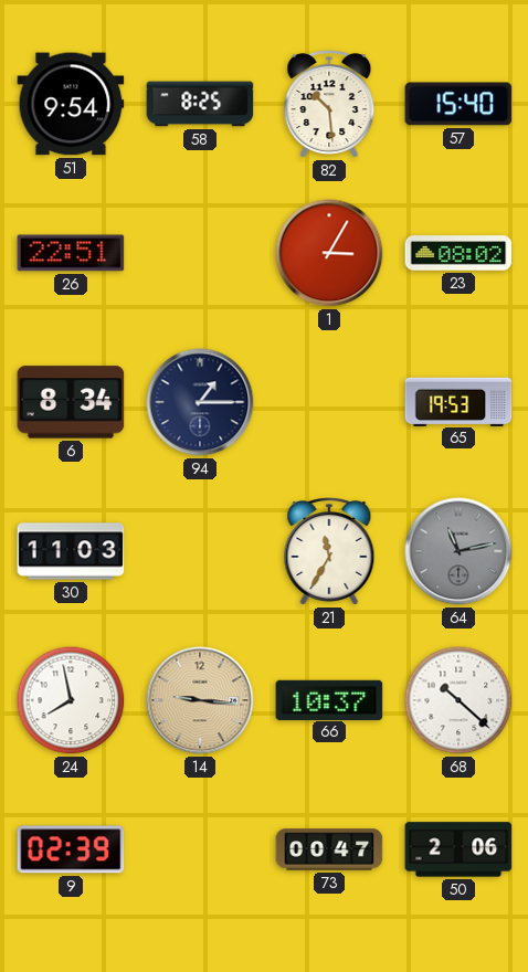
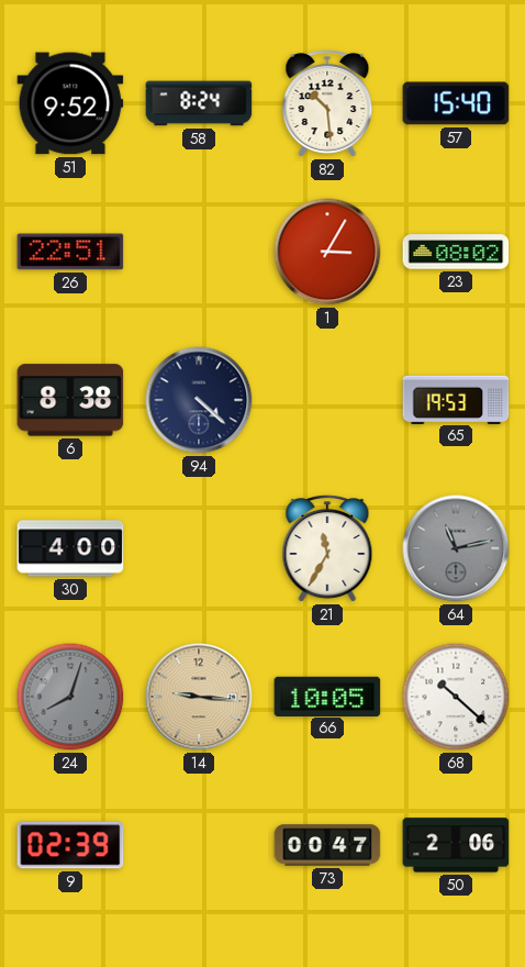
51: 9:54 -> 9:52 (70, 103)
58: 8:25 -> 8:24 (199, 103)
6: 8:34 -> 8:38 (70, 400)
94: 1:15 -> 4:22 (199, 400)
30: 11:03 -> 4:00 (70, 548)
24: 7:58 -> 8:03 (70, 697)
24 dial: white -> grey (70, 697)
66: 10:37 -> 10:05 (327, 696)
